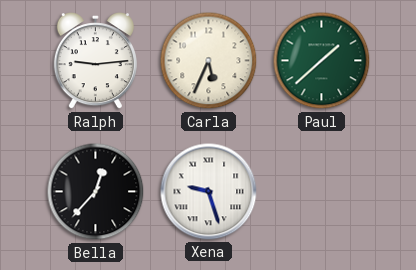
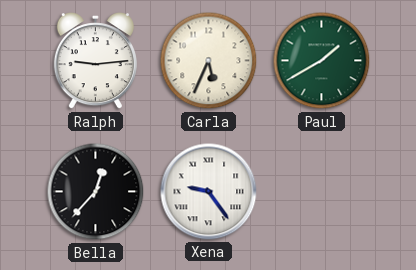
Paul: 1:38 -> 1:40 (322, 61)
Xena: 9:27 -> 9:24 (209, 192)
